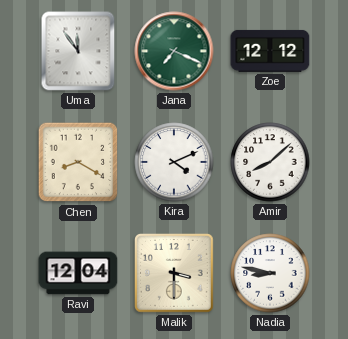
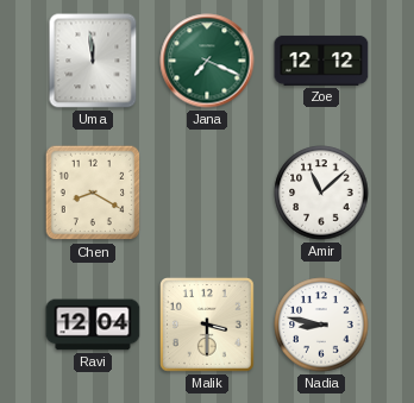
Uma: 11:54 -> 11:59 (93, 61)
Kira: 4:11 -> none (174, 162)
Amir: 8:08 -> 11:08 (321, 193)
